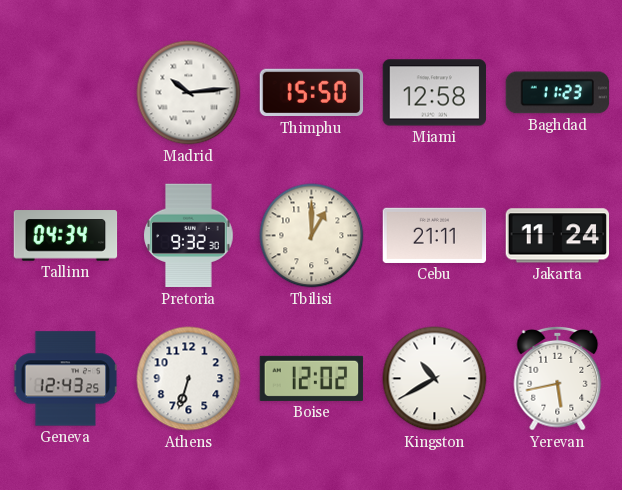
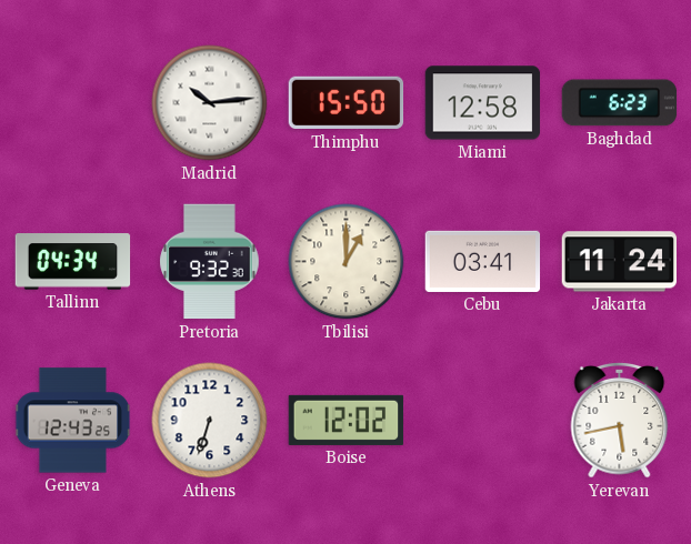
Baghdad: 11:23 -> 6:23 (620, 103)
Cebu: 21:11 -> 03:41 (483, 261)
Kingston: 10:40 -> none (435, 379)
